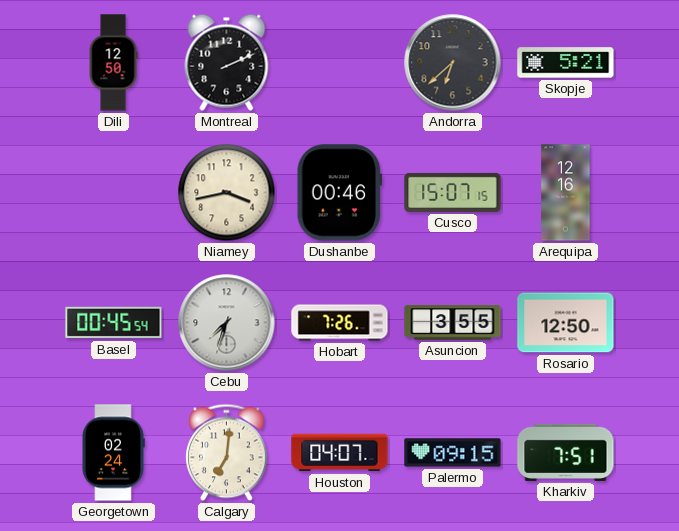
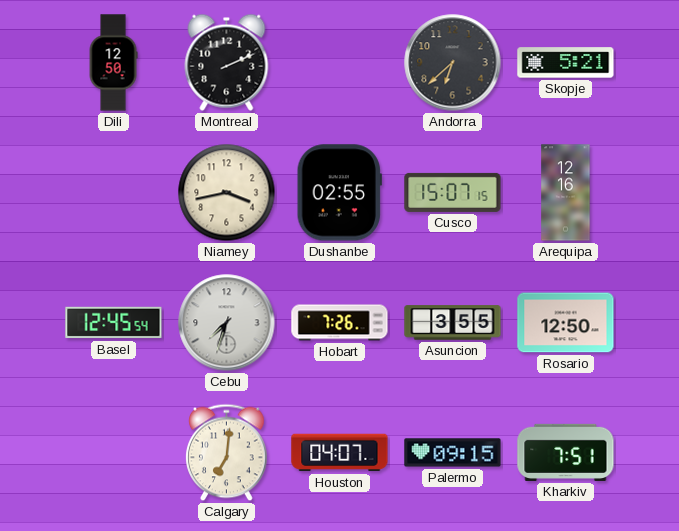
Dushanbe: 00:46 -> 02:55 (339, 193)
Basel: 00:45 -> 12:45 (114, 323)
Georgetown: 02:24 -> none (113, 453)
